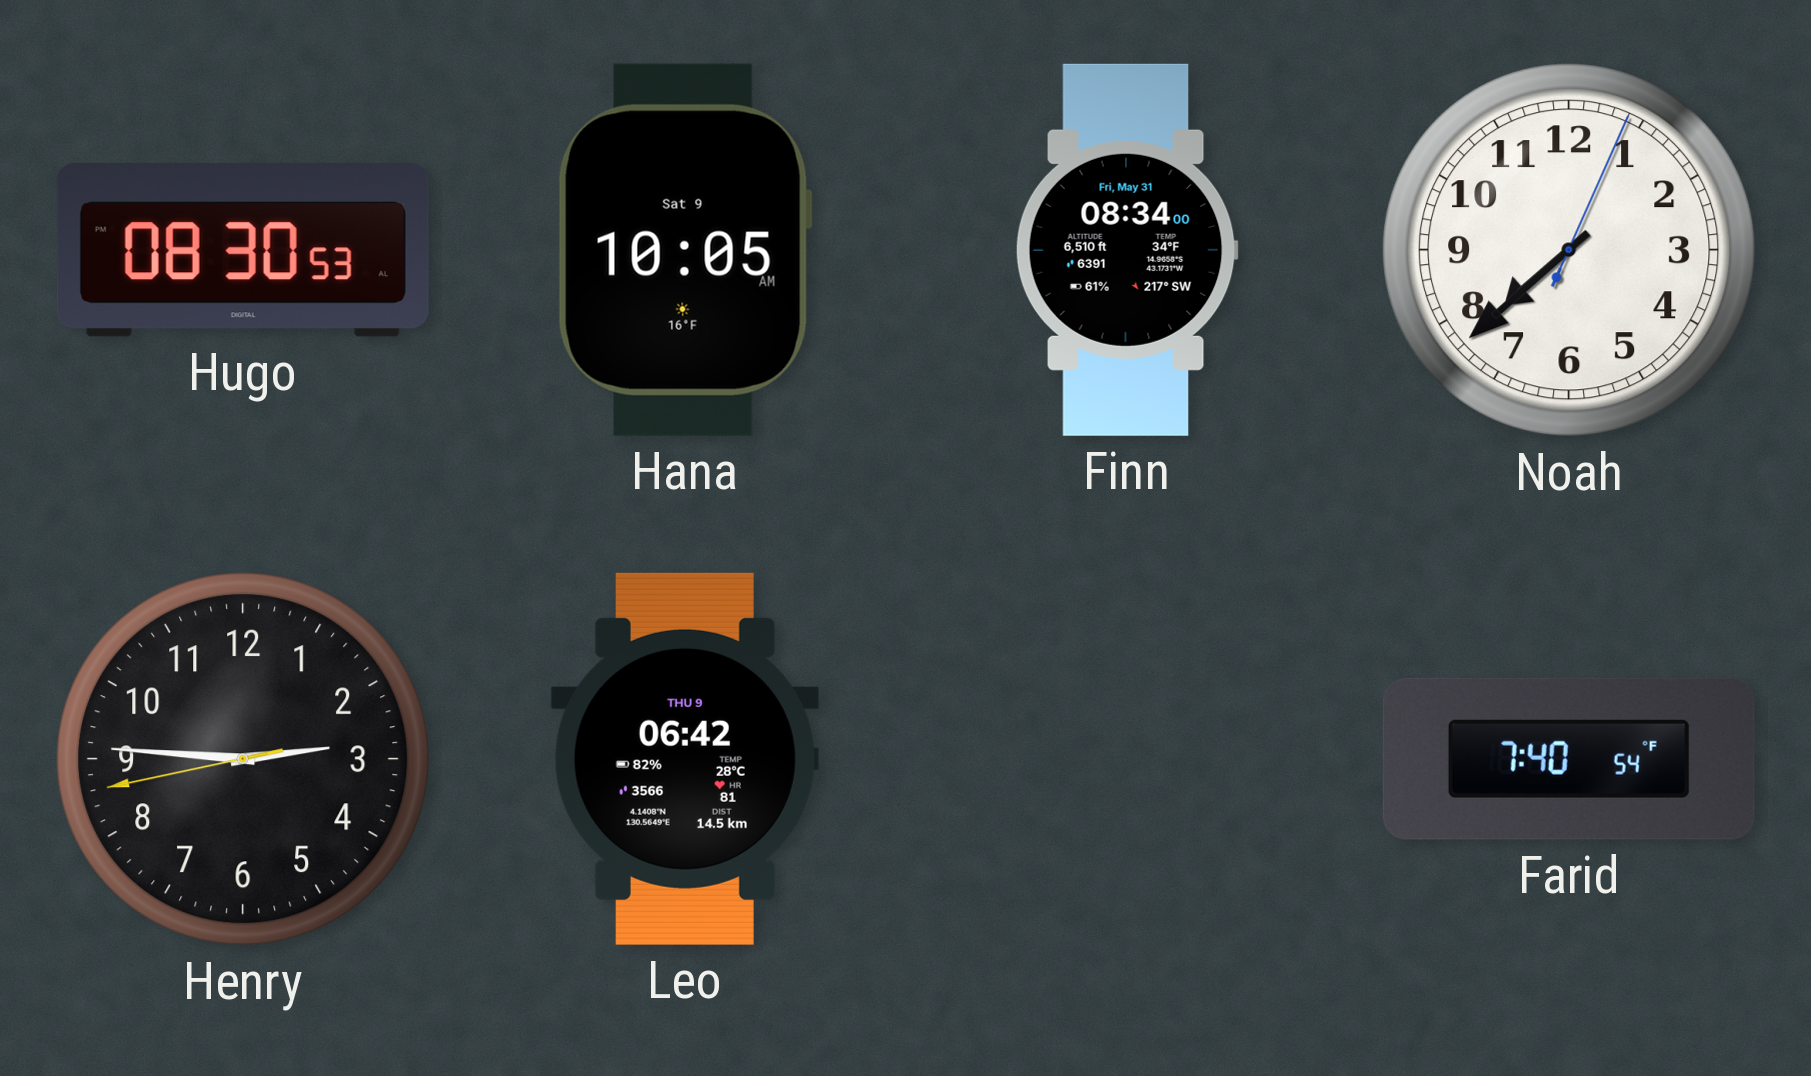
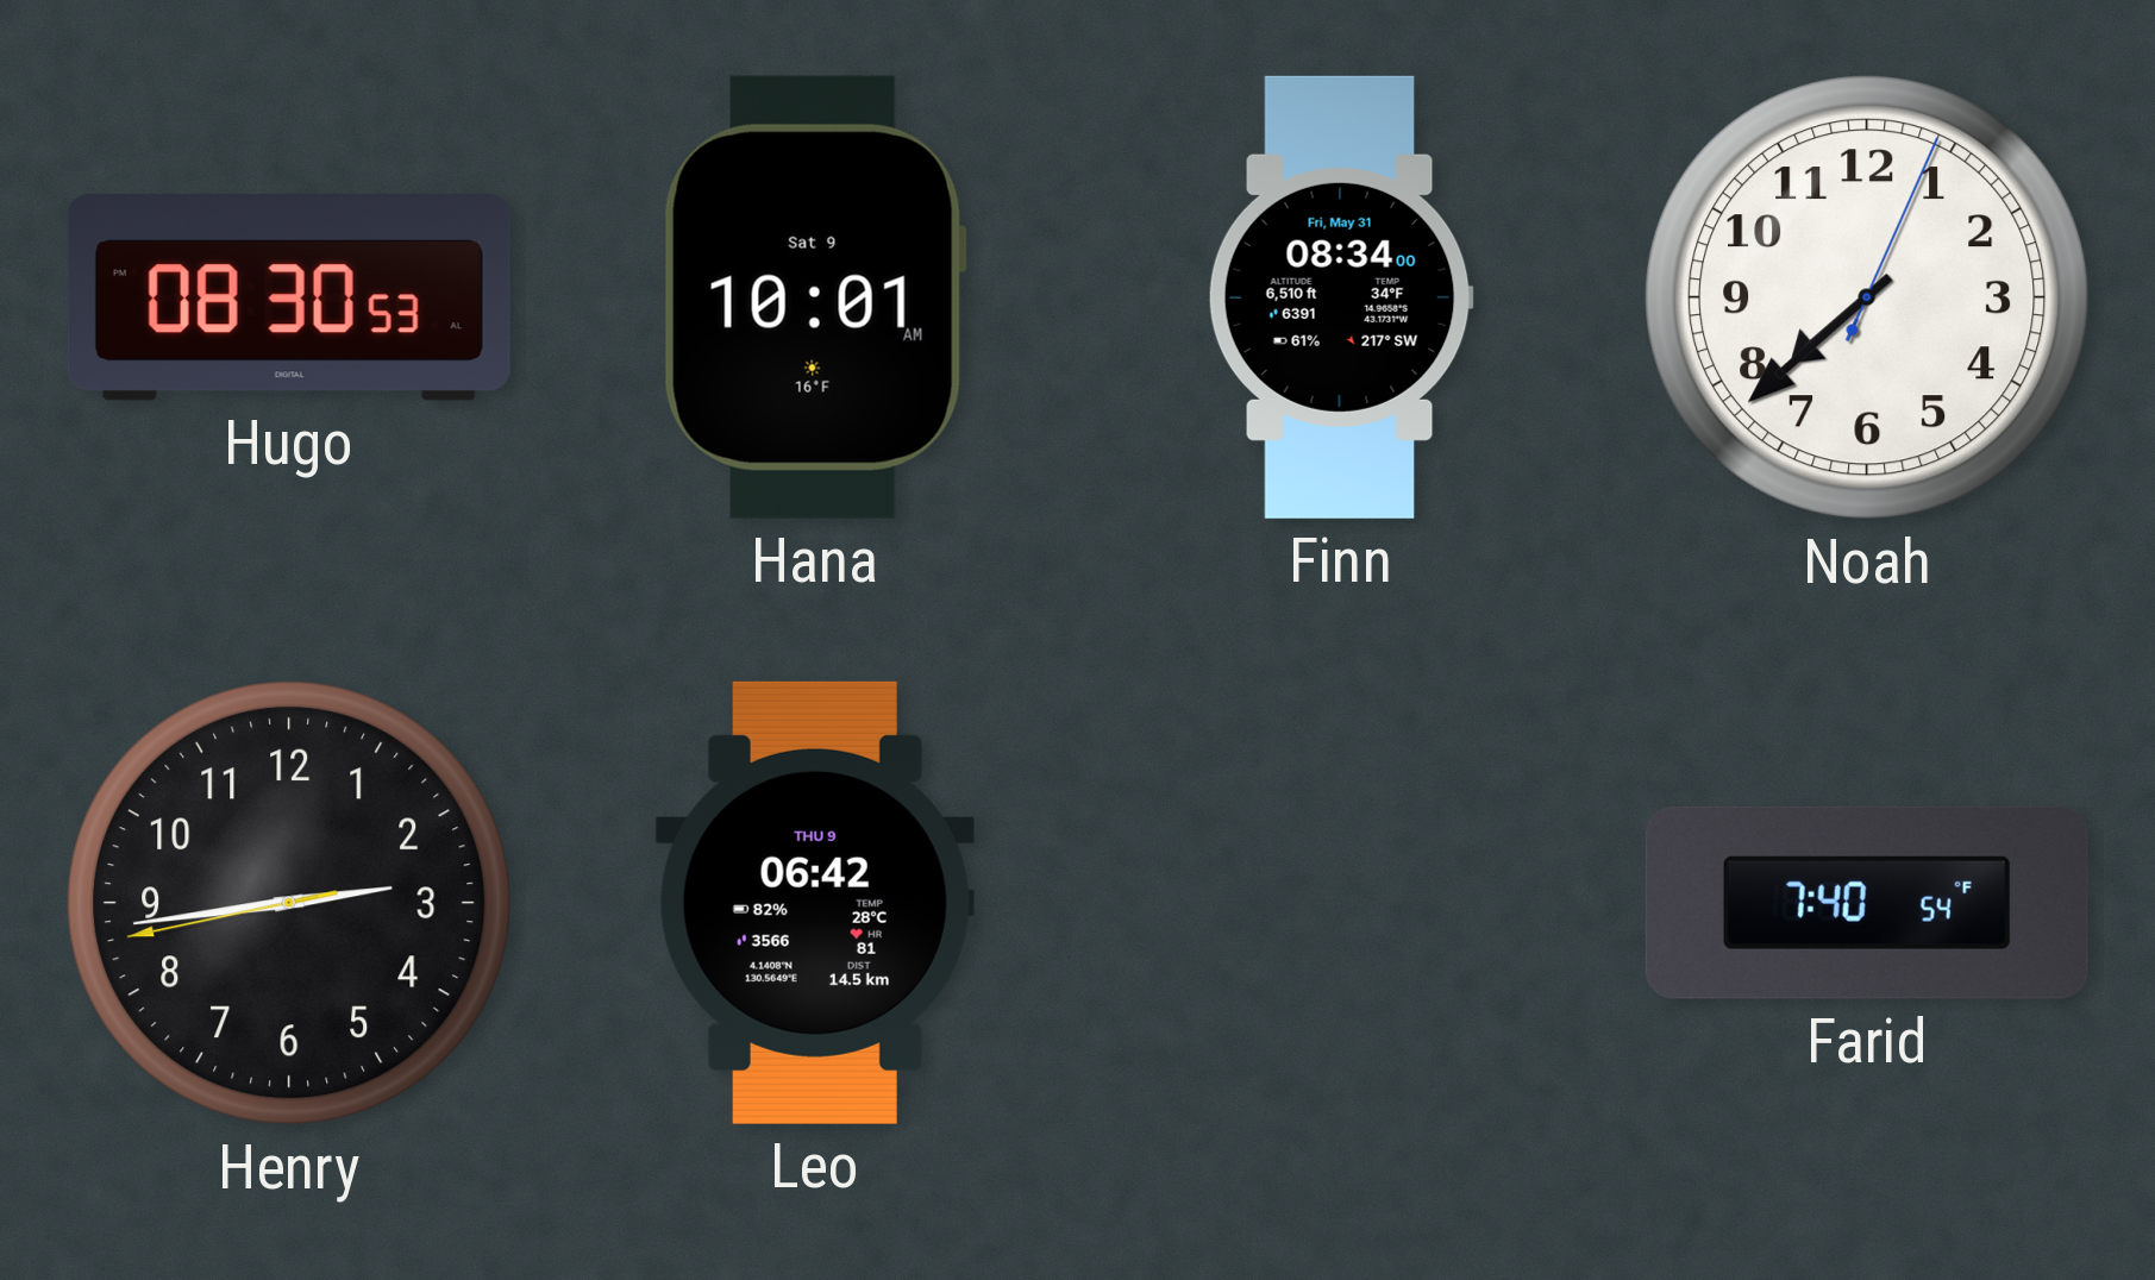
Hana: 10:05 -> 10:01 (815, 297)
Henry: 2:45 -> 2:43 (289, 903)
